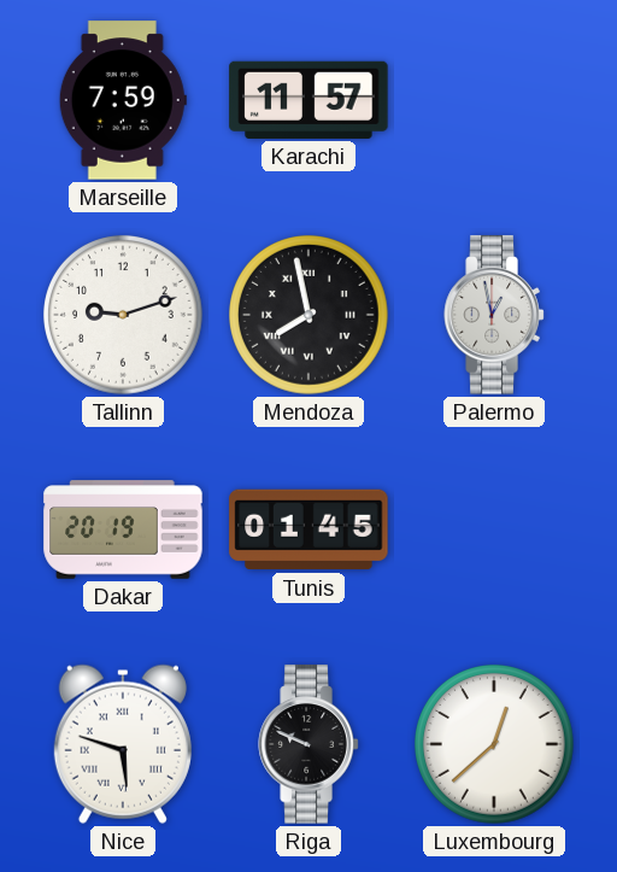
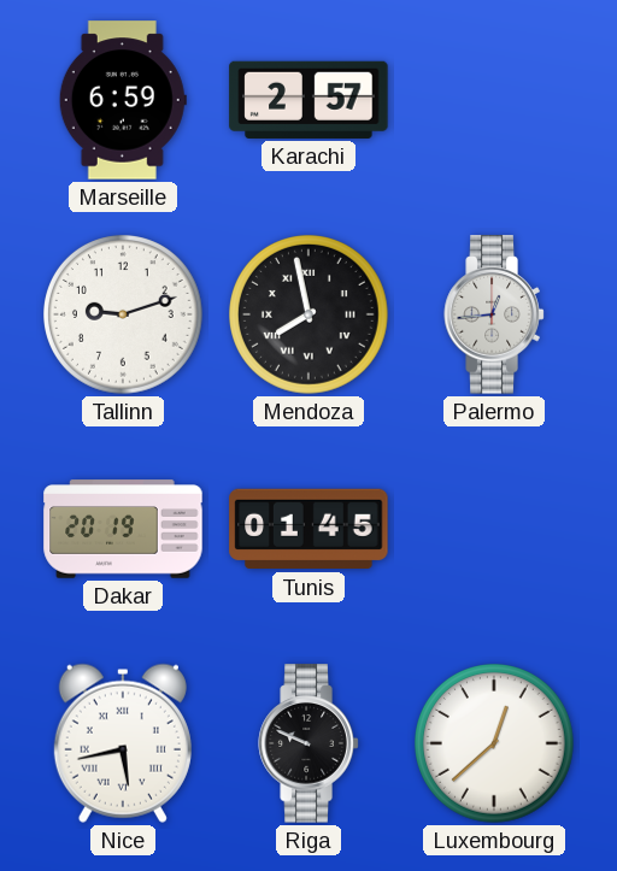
Marseille: 7:59 -> 6:59 (123, 100)
Karachi: 11:57 -> 2:57 (308, 100)
Palermo: 12:58 -> 12:44 (494, 314)
Nice: 5:48 -> 5:43 (123, 743)
